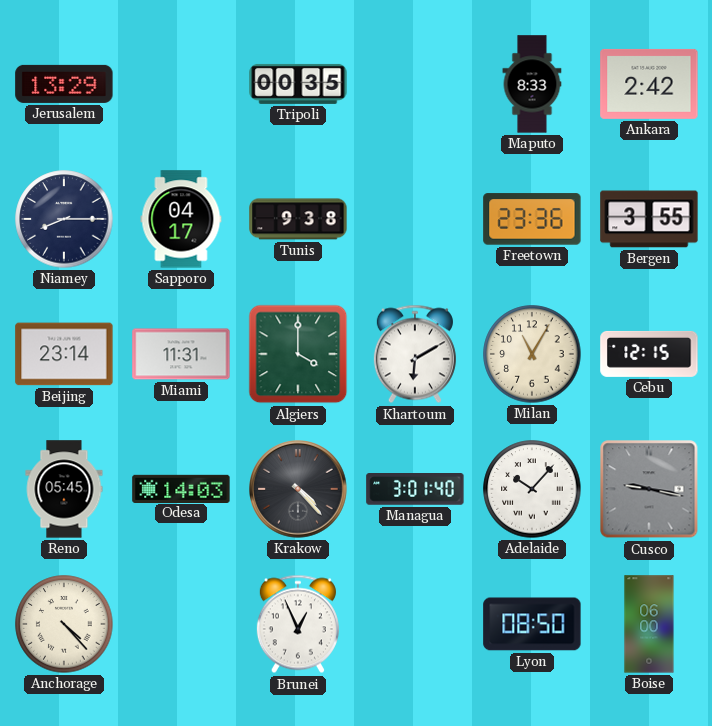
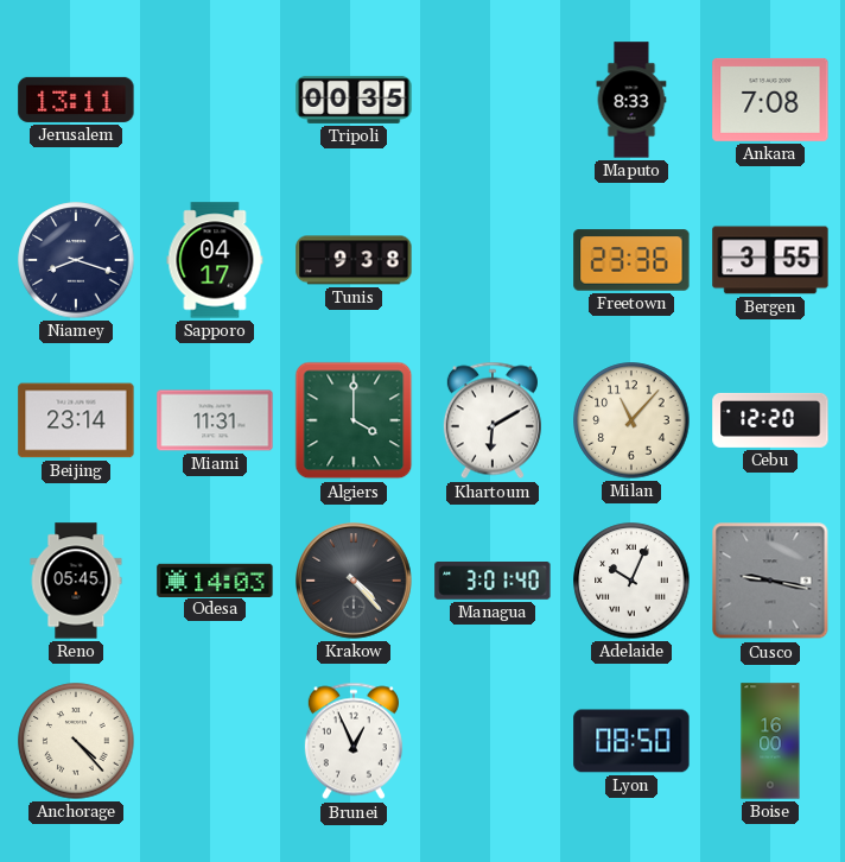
Jerusalem: 13:29 -> 13:11 (76, 100)
Ankara: 2:42 -> 7:08 (770, 100)
Niamey: 8:15 -> 8:18 (76, 260)
Milan: 11:05 -> 11:07 (631, 420)
Cebu: 12:15 -> 12:20 (770, 420)
Adelaide: 10:07 -> 10:04 (631, 581)
Boise: 06:00 -> 16:00 (770, 741)
